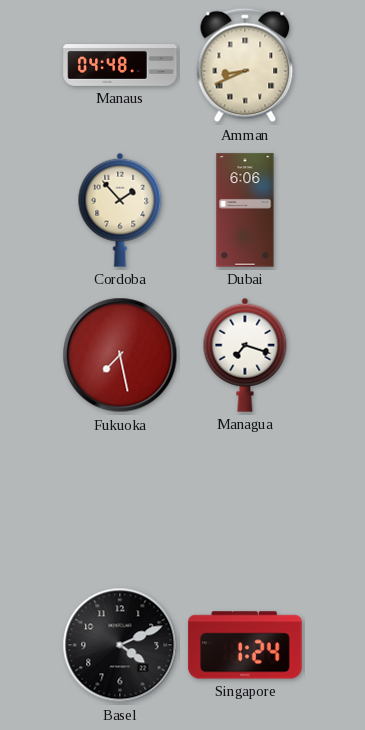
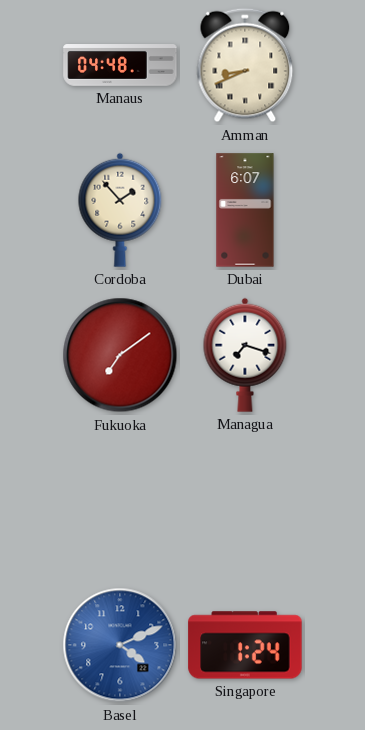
Dubai: 6:06 -> 6:07 (245, 210)
Fukuoka: 7:28 -> 7:09 (120, 355)
Basel dial: black -> blue (120, 645)
